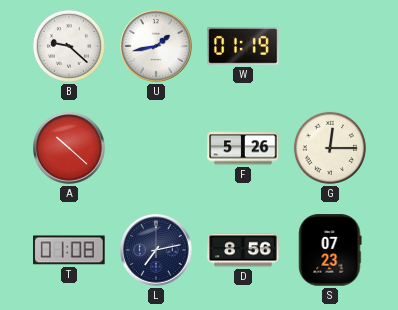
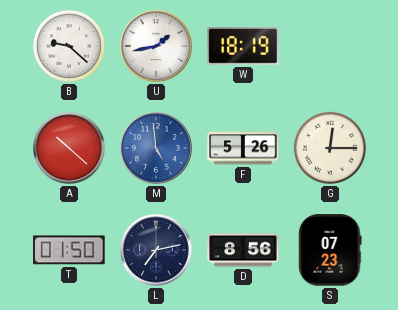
W: 01:19 -> 18:19 (243, 47)
M: none -> 4:59 (156, 148)
T: 01:08 -> 01:50 (69, 250)
